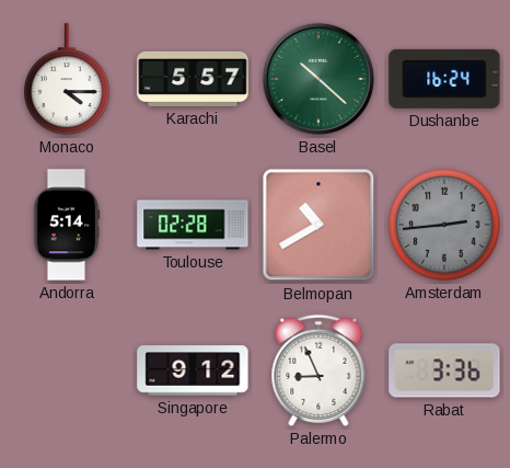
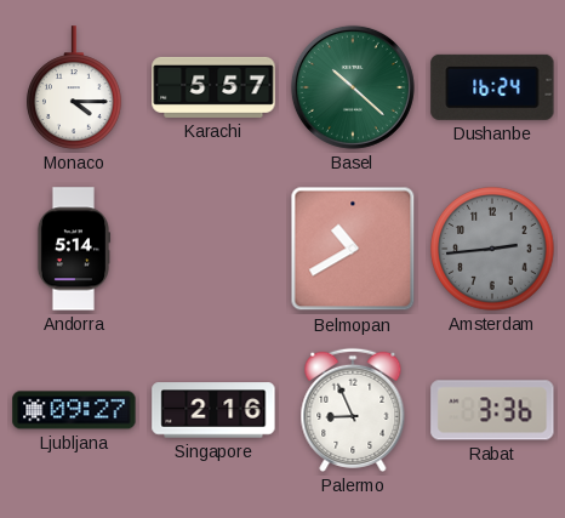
Toulouse: 02:28 -> none (193, 225)
Ljubljana: none -> 09:27 (74, 410)
Singapore: 9:12 -> 2:16 (213, 410)
